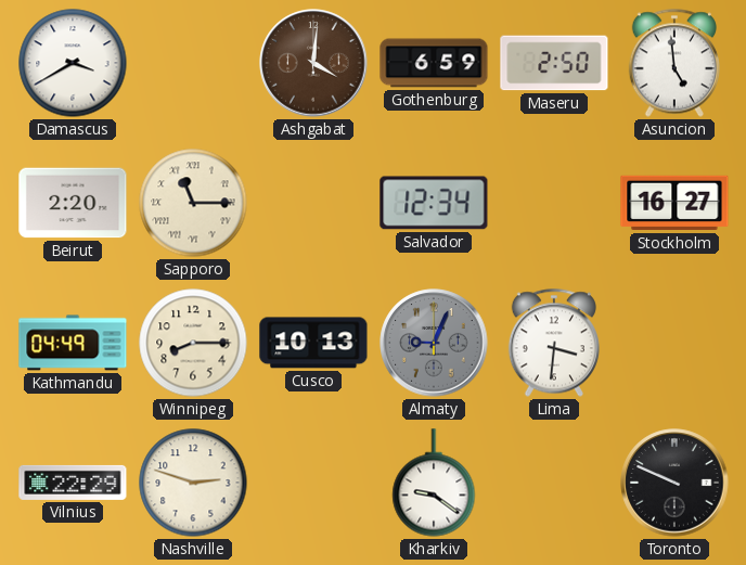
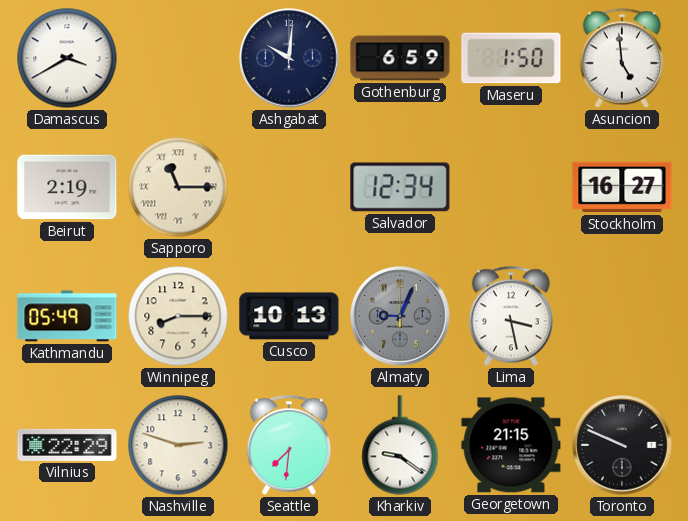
Ashgabat: 4:01 -> 10:01 (289, 58)
Ashgabat dial: brown -> navy (289, 58)
Maseru: 2:50 -> 1:50 (511, 58)
Beirut: 2:20 -> 2:19 (67, 187)
Kathmandu: 04:49 -> 05:49 (67, 316)
Lima: 3:31 -> 3:28 (511, 316)
Seattle: none -> 7:31 (289, 445)
Georgetown: none -> 21:15 (511, 445)
